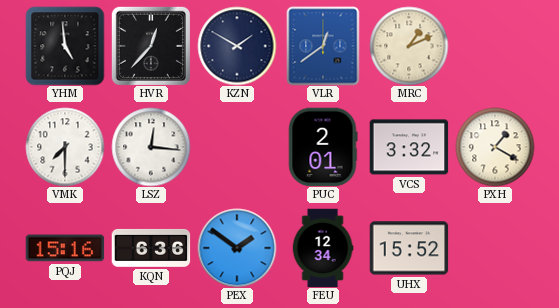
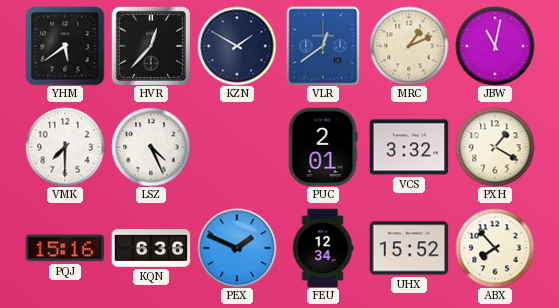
YHM: 4:59 -> 5:39 (65, 46)
JBW: none -> 11:02 (495, 46)
LSZ: 12:16 -> 4:26 (151, 147)
PEX: 1:51 -> 1:49 (237, 248)
ABX: none -> 7:53 (495, 248)
